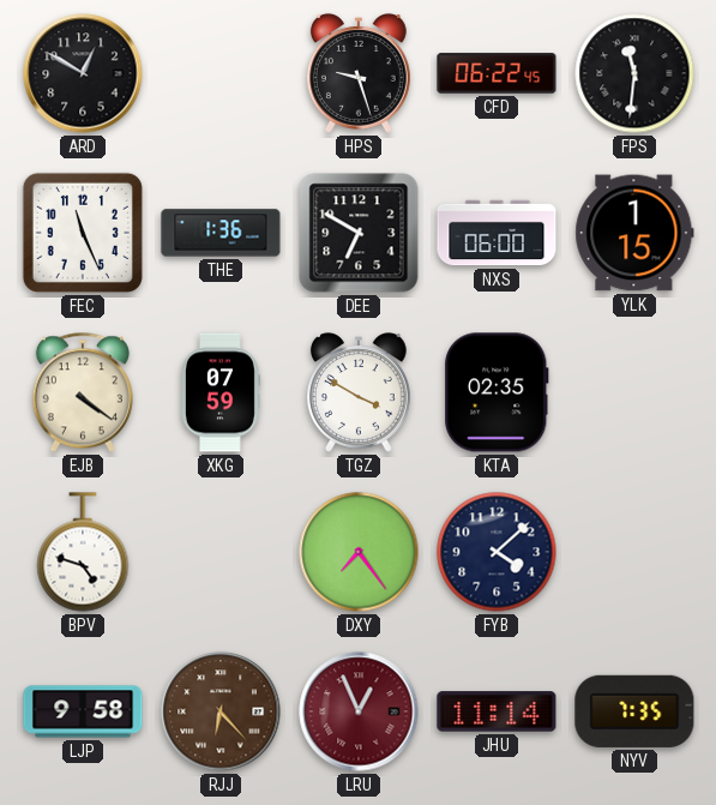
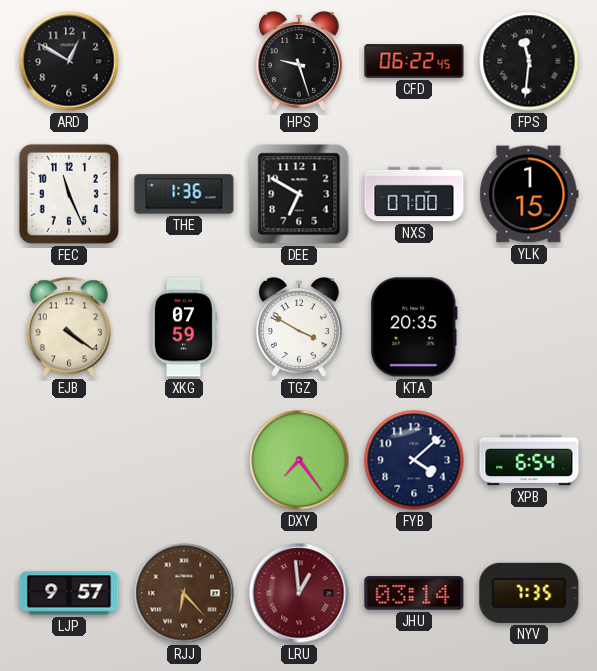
NXS: 06:00 -> 07:00 (414, 194)
KTA: 02:35 -> 20:35 (414, 327)
BPV: 4:48 -> none (83, 552)
XPB: none -> 6:54 (529, 460)
LJP: 9:58 -> 9:57 (69, 593)
LRU: 12:56 -> 12:59 (299, 593)
JHU: 11:14 -> 03:14 (414, 593)
